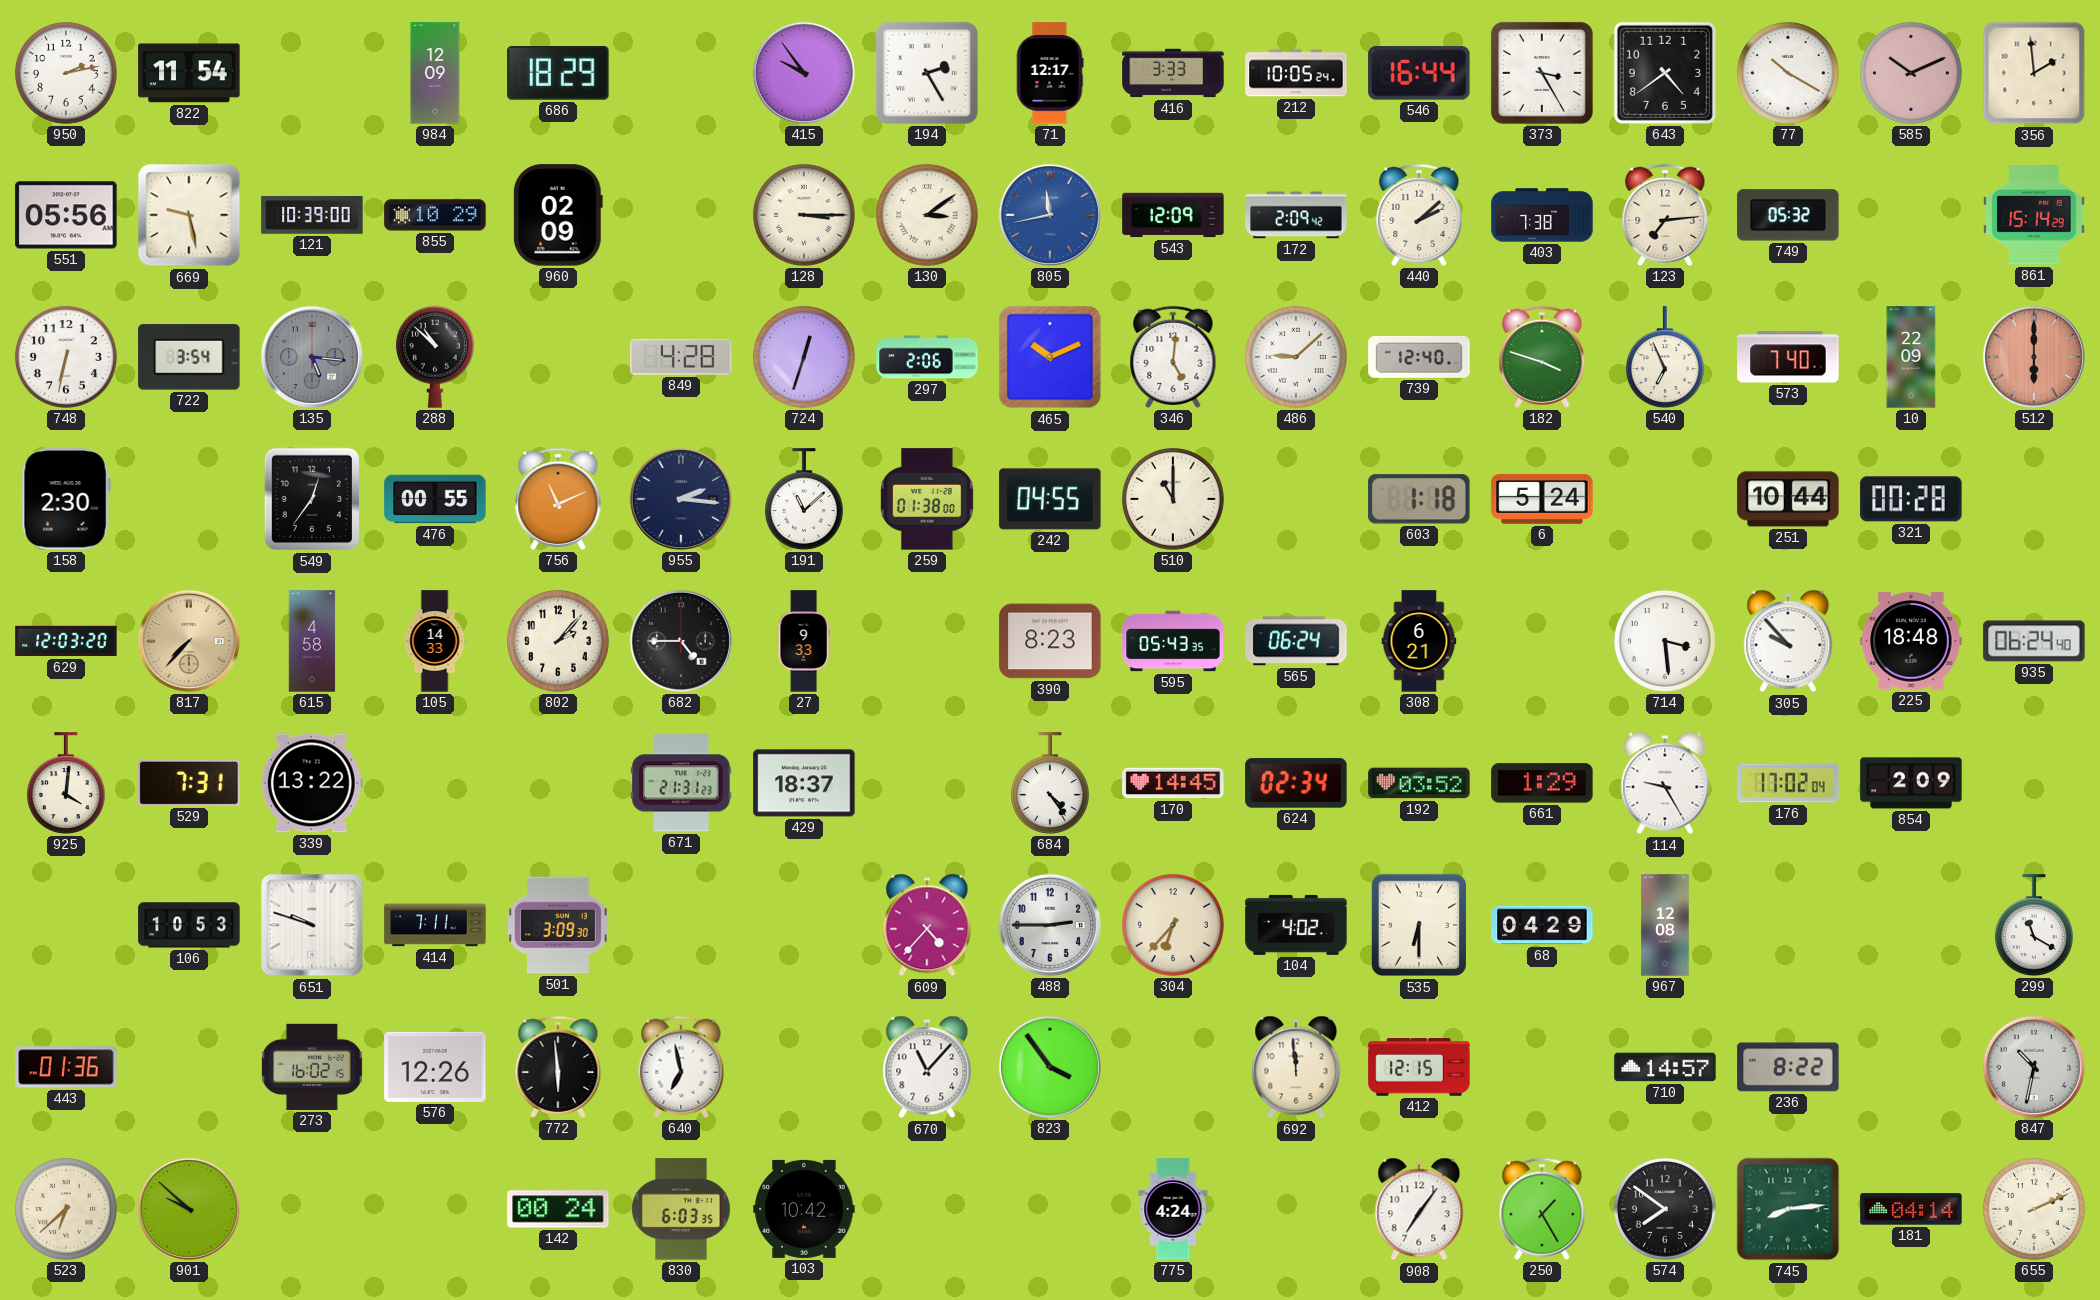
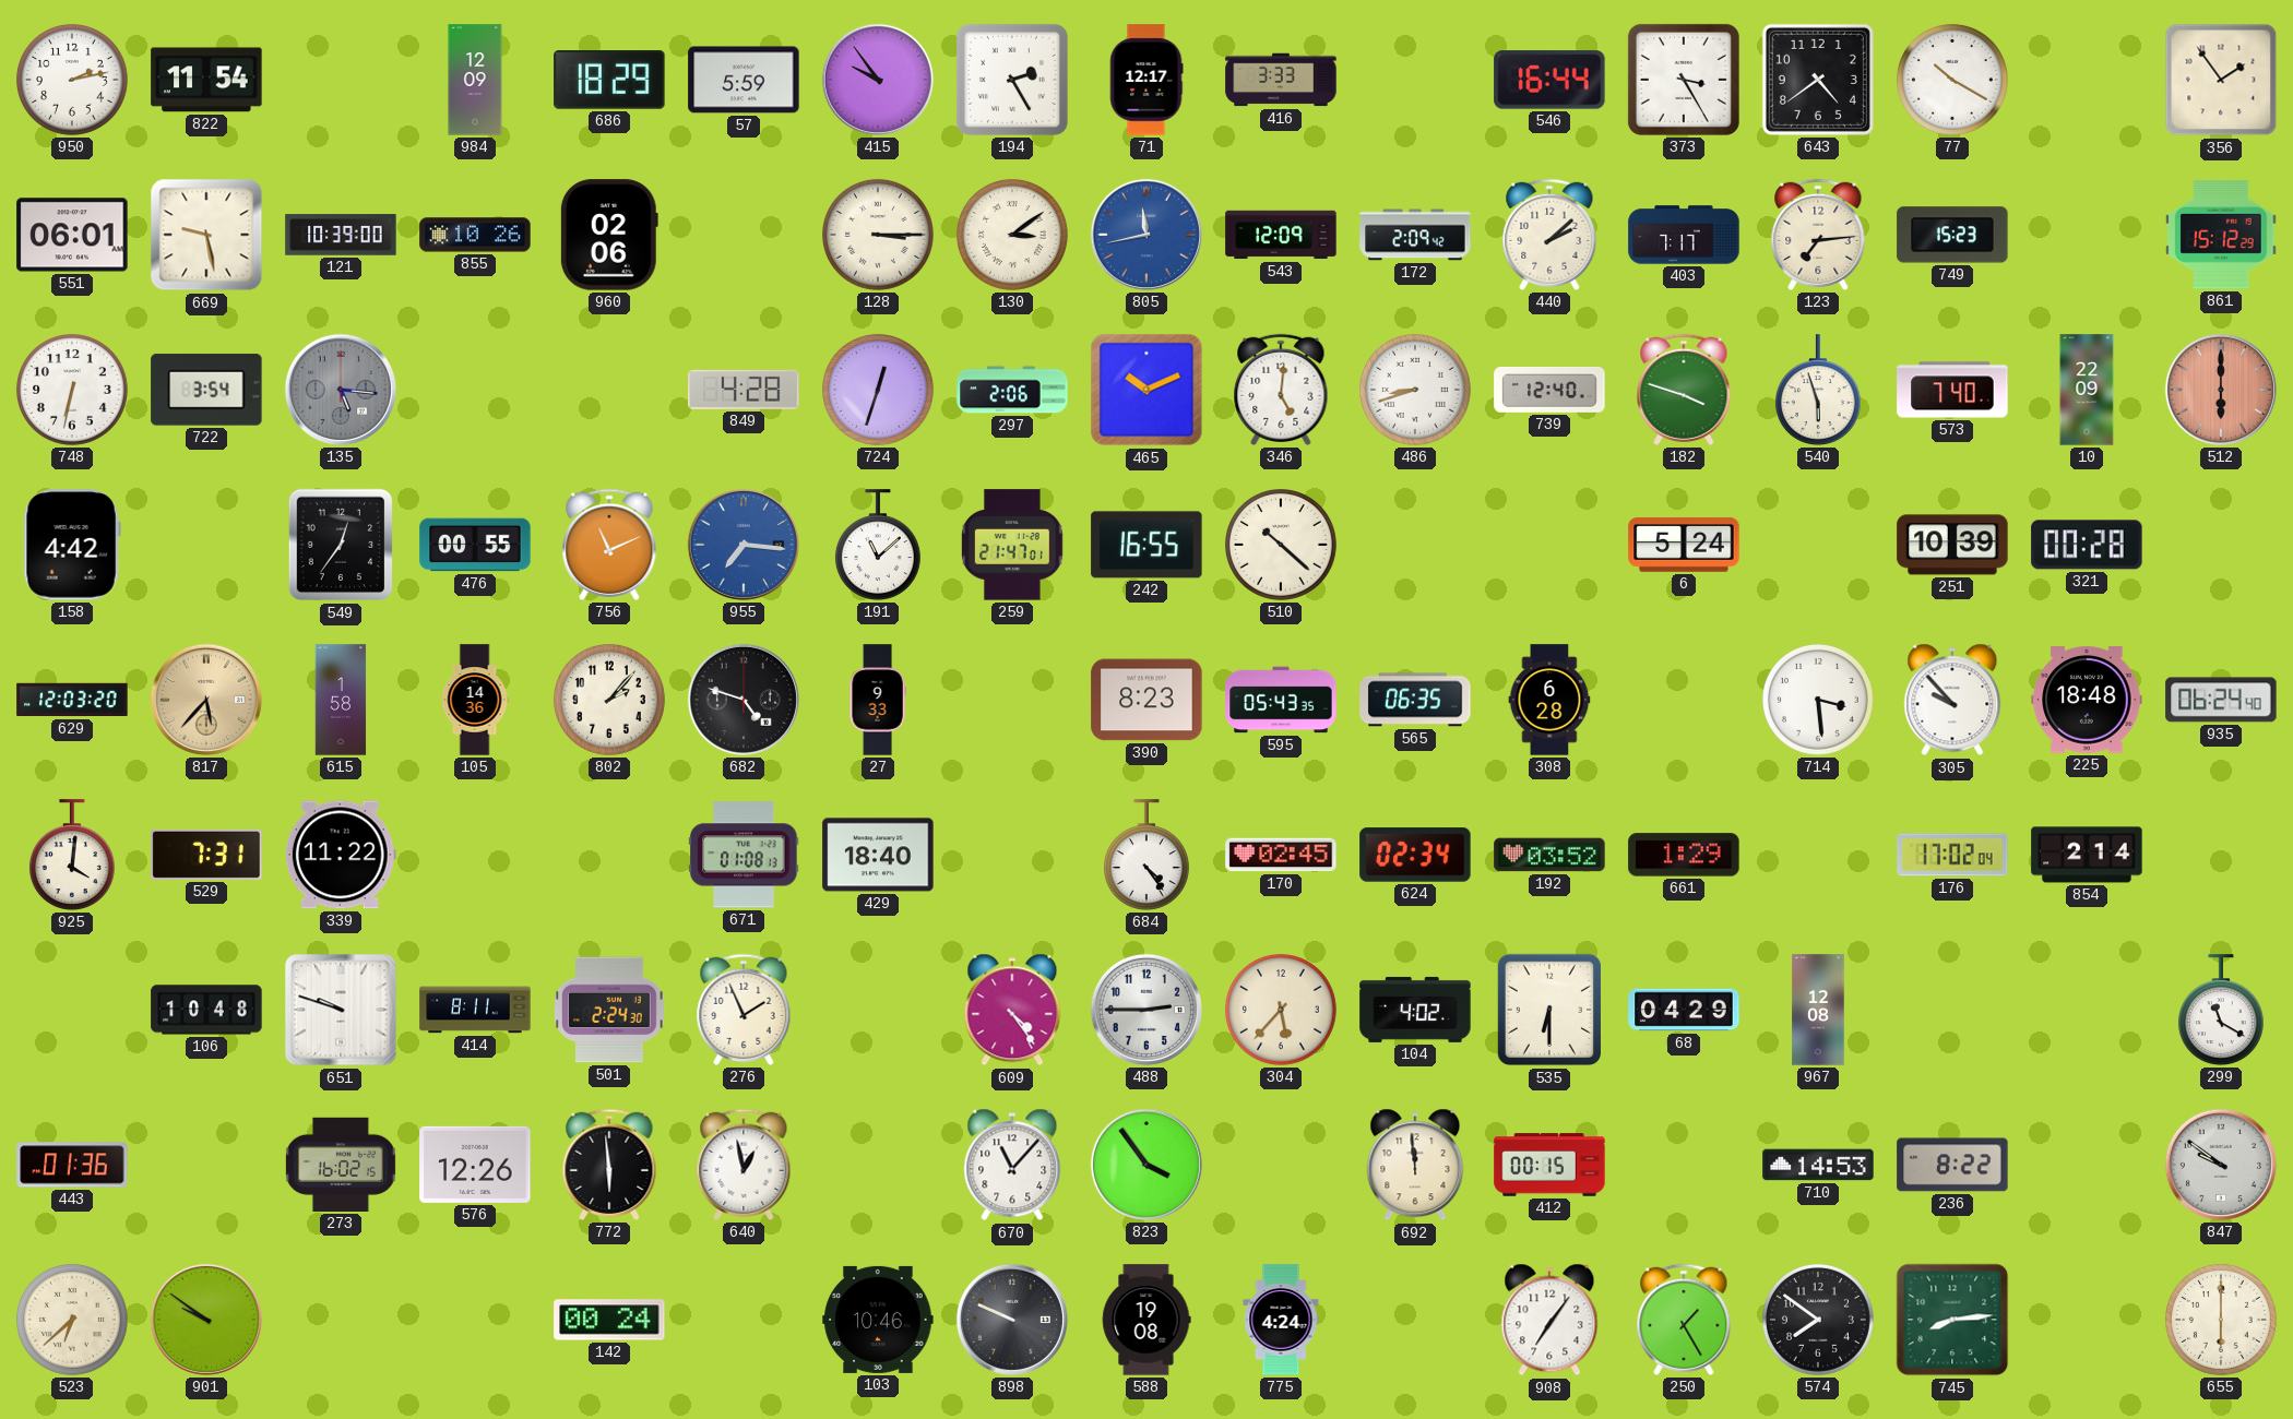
57: none -> 5:59 (744, 80)
212: 10:05 -> none (1296, 73)
585: 10:11 -> none (1911, 73)
356: 1:59 -> 1:54 (2221, 80)
551: 05:56 -> 06:01 (72, 235)
855: 10:29 -> 10:26 (475, 235)
960: 02:09 -> 02:06 (609, 235)
403: 7:38 -> 7:17 (1684, 235)
749: 05:32 -> 15:23 (1952, 235)
861: 15:14 -> 15:12 (2221, 235)
288: 10:52 -> none (435, 357)
486: 9:08 -> 8:42 (1415, 390)
540: 6:56 -> 5:57 (1818, 390)
158: 2:30 -> 4:42 (72, 545)
955: 2:16 -> 7:16 (744, 545)
955 dial: navy -> blue (744, 545)
259: 01:38 -> 21:47 (1013, 545)
242: 04:55 -> 16:55 (1146, 545)
510: 11:00 -> 10:22 (1281, 545)
603: 1:18 -> none (1419, 499)
251: 10:44 -> 10:39 (1952, 545)
817: 7:37 -> 5:37 (206, 700)
615: 4:58 -> 1:58 (341, 700)
105: 14:33 -> 14:36 (475, 700)
682: 4:45 -> 4:48 (744, 700)
565: 06:24 -> 06:35 (1415, 700)
308: 6:21 -> 6:28 (1549, 700)
339: 13:22 -> 11:22 (341, 855)
671: 21:31 -> 01:08 (744, 855)
429: 18:37 -> 18:40 (878, 855)
170: 14:45 -> 02:45 (1281, 855)
114: 9:25 -> none (1665, 783)
854: 2:09 -> 2:14 (2087, 855)
106: 10:53 -> 10:48 (206, 1010)
414: 7:11 -> 8:11 (475, 1010)
501: 3:09 -> 2:24 (610, 1010)
276: none -> 1:56 (744, 1010)
609: 4:37 -> 4:24 (1012, 1010)
304: 6:37 -> 5:37 (1281, 1010)
640: 6:58 -> 12:58 (744, 1165)
412: 12:15 -> 00:15 (1549, 1165)
710: 14:57 -> 14:53 (1818, 1165)
847: 10:32 -> 9:51 (2221, 1165)
901: 9:52 -> 9:51 (206, 1320)
830: 6:03 -> none (681, 1209)
103: 10:42 -> 10:46 (878, 1320)
898: none -> 9:49 (1012, 1320)
588: none -> 19:08 (1146, 1320)
181: 04:14 -> none (1911, 1209)
655: 2:11 -> 6:00 (2221, 1320)
